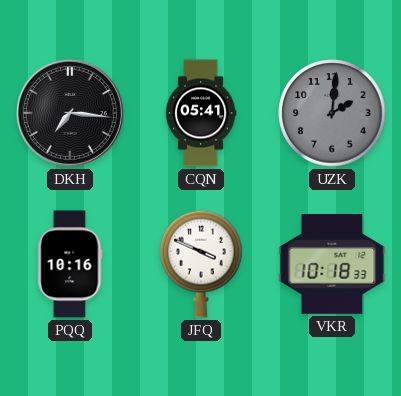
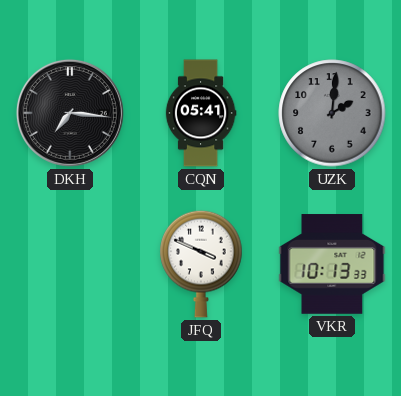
PQQ: 10:16 -> none (70, 264)
VKR: 10:18 -> 10:13 (332, 264)
